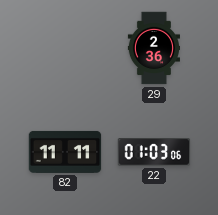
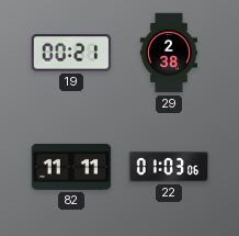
19: none -> 00:21 (71, 53)
29: 2:36 -> 2:38 (168, 53)
